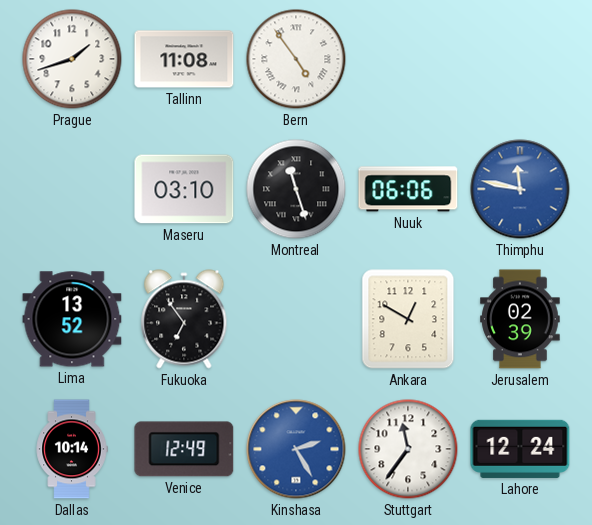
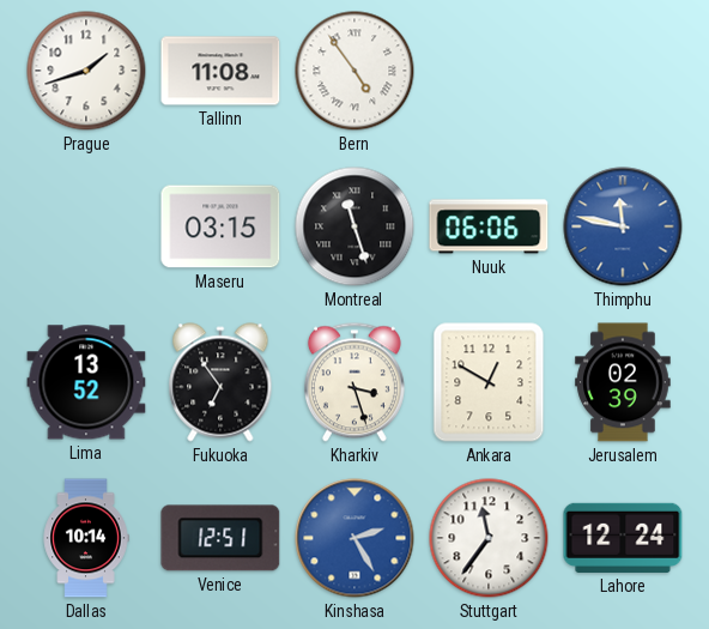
Maseru: 03:10 -> 03:15 (220, 226)
Kharkiv: none -> 3:27 (354, 382)
Venice: 12:49 -> 12:51 (220, 538)
